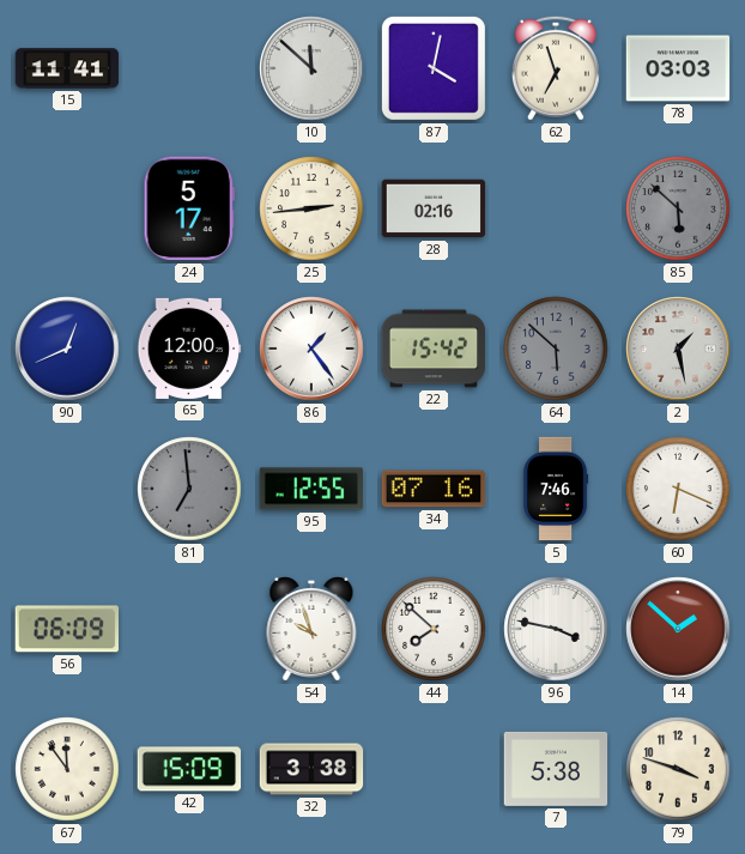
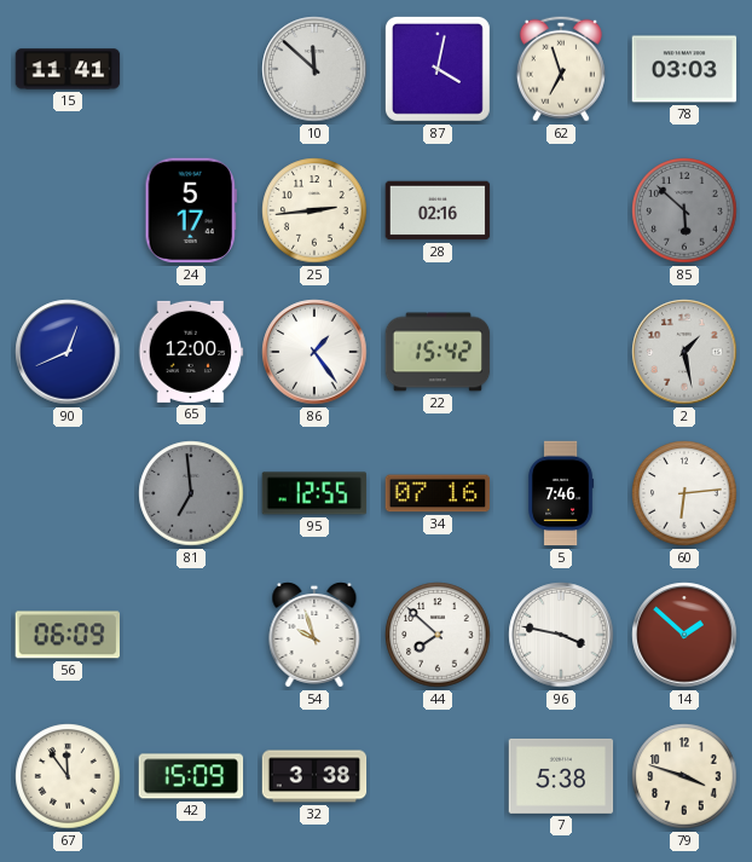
64: 5:52 -> none (556, 349)
60: 6:19 -> 6:14 (684, 493)
